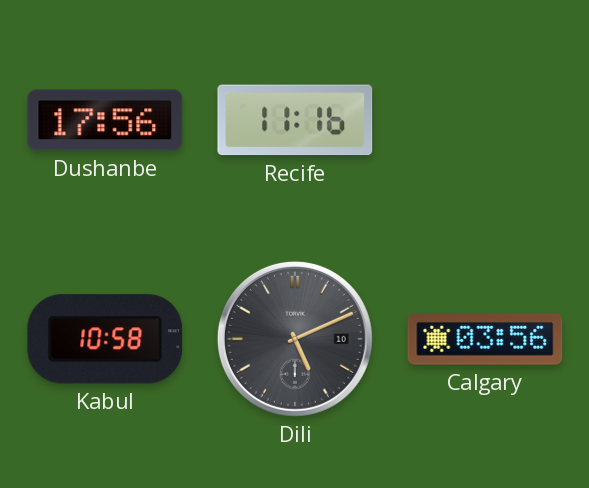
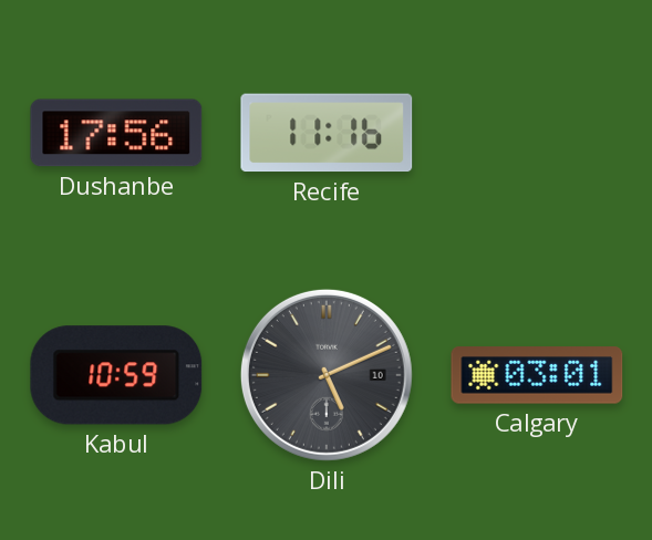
Kabul: 10:58 -> 10:59 (116, 375)
Calgary: 03:56 -> 03:01 (537, 375)
